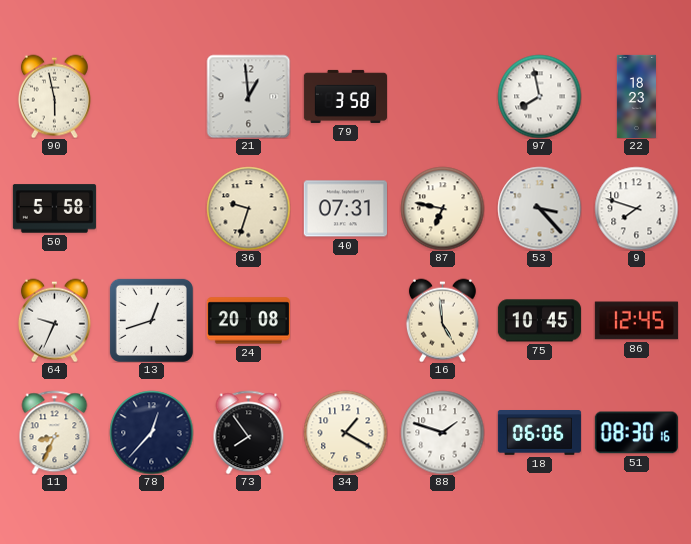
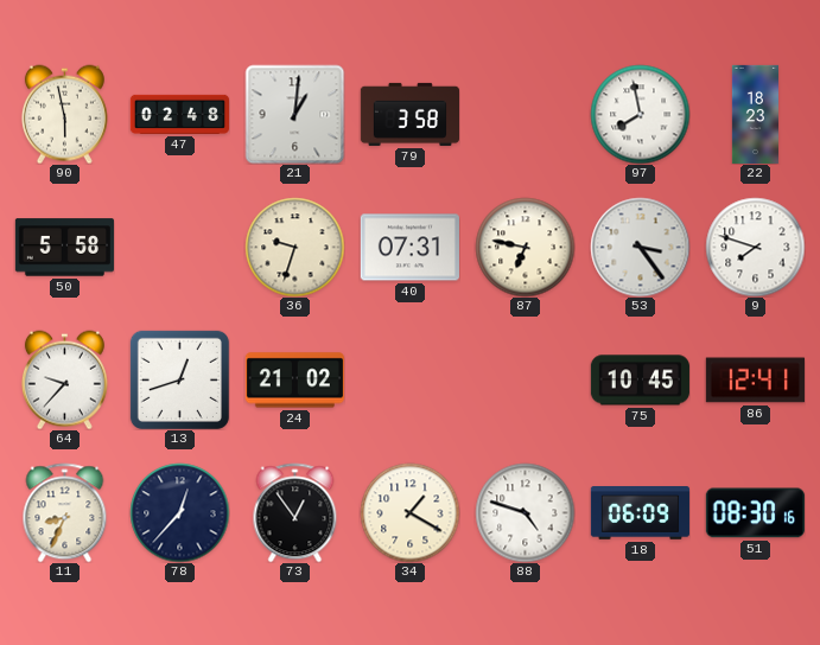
47: none -> 02:48 (179, 114)
21: 12:59 -> 1:01 (294, 114)
53: 3:23 -> 3:24 (640, 247)
64: 9:34 -> 9:37 (64, 379)
24: 20:08 -> 21:02 (294, 381)
16: 4:59 -> none (442, 320)
86: 12:45 -> 12:41 (755, 381)
73: 7:54 -> 12:54 (295, 512)
88: 1:48 -> 4:48 (525, 512)
18: 06:06 -> 06:09 (640, 513)
